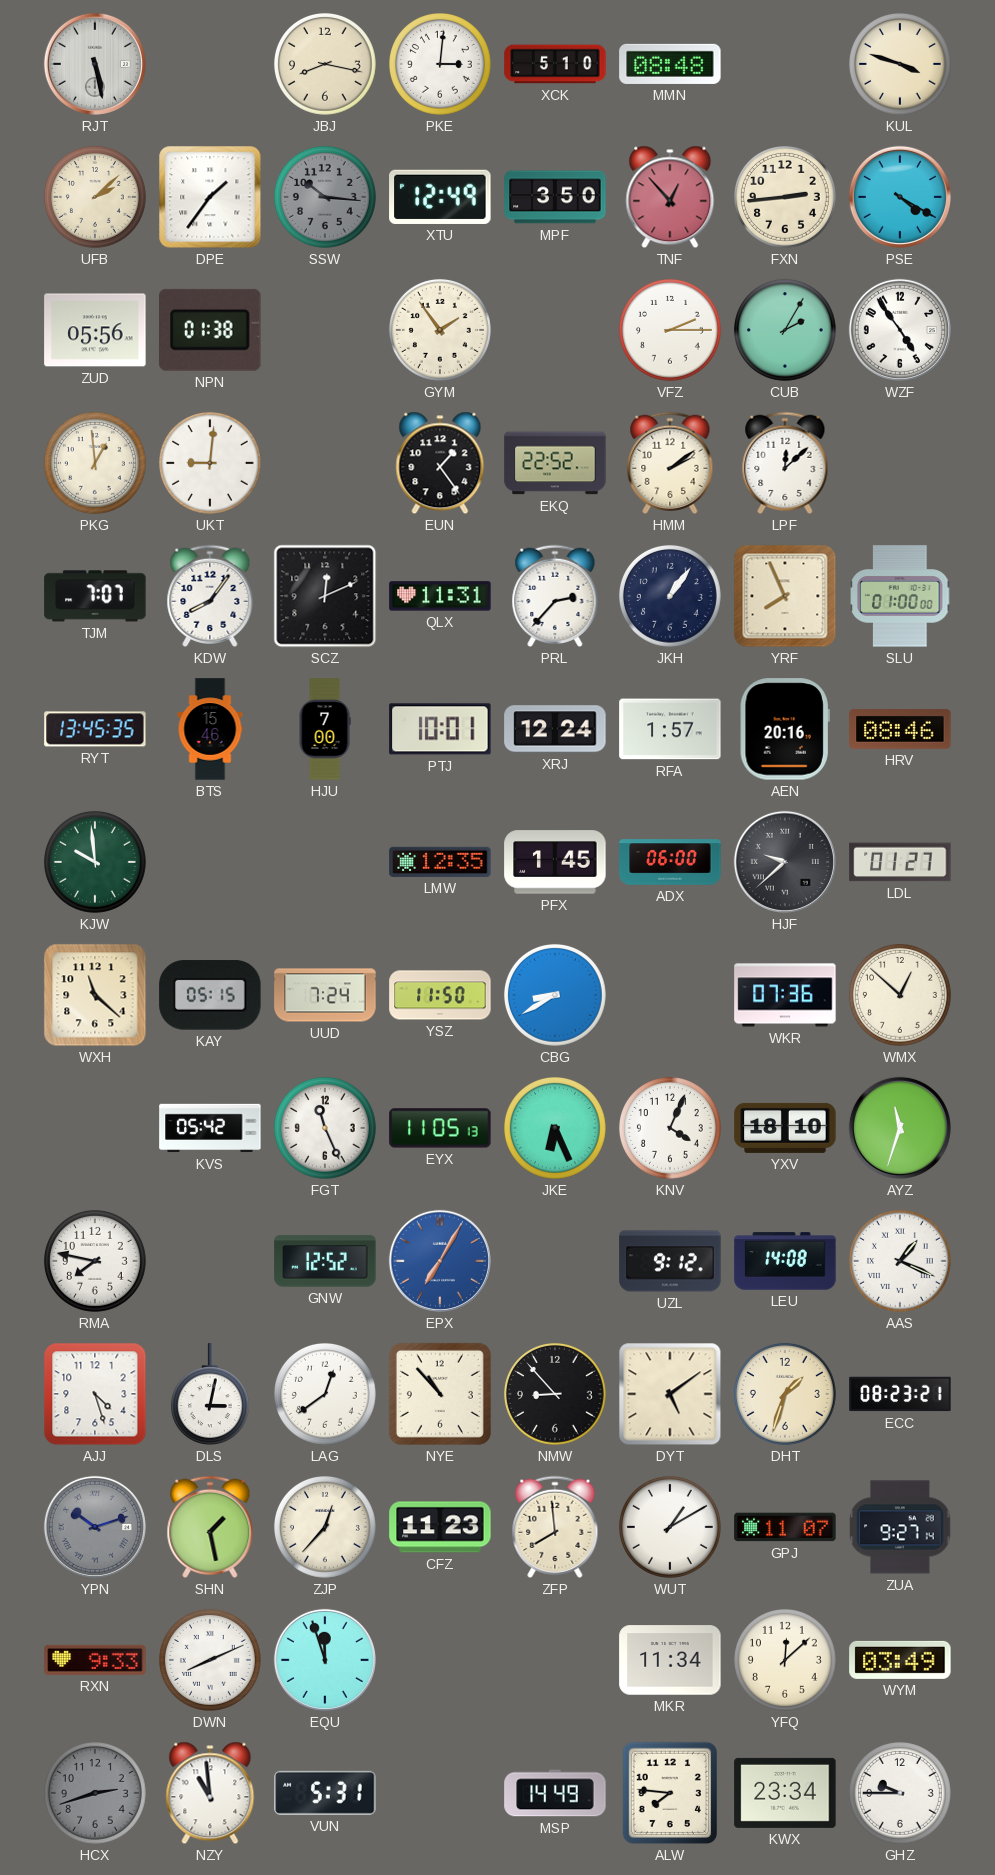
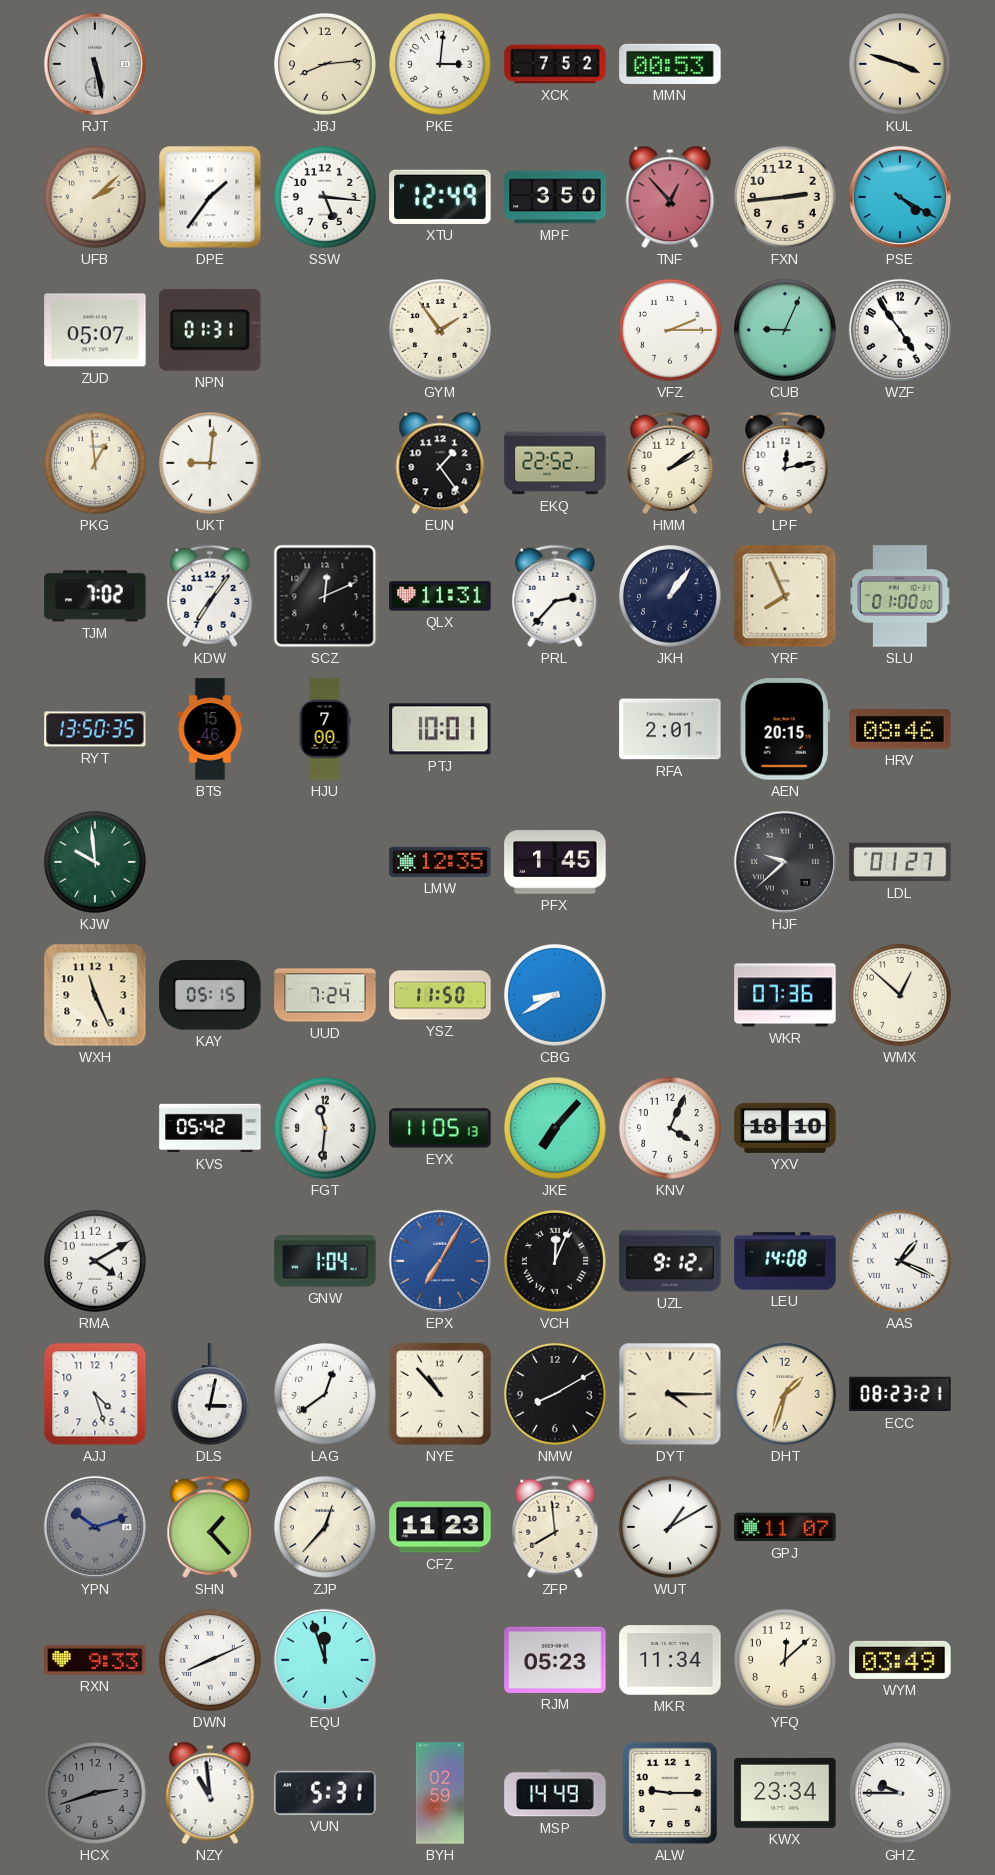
JBJ: 8:17 -> 8:14 (325, 64)
XCK: 5:10 -> 7:52 (555, 64)
MMN: 08:48 -> 00:53 (670, 64)
SSW: 10:16 -> 5:16 (325, 197)
SSW dial: grey -> white (325, 197)
ZUD: 05:56 -> 05:07 (95, 330)
NPN: 01:38 -> 01:31 (210, 330)
CUB: 2:05 -> 9:04 (785, 330)
LPF: 12:08 -> 12:13 (785, 463)
TJM: 7:07 -> 7:02 (95, 596)
KDW: 8:06 -> 7:06 (210, 596)
RYT: 13:45 -> 13:50 (95, 729)
XRJ: 12:24 -> none (555, 729)
RFA: 1:57 -> 2:01 (670, 729)
AEN: 20:16 -> 20:15 (785, 729)
ADX: 06:00 -> none (670, 862)
WXH: 11:22 -> 11:26 (95, 995)
FGT: 11:26 -> 11:31 (325, 1128)
JKE: 6:26 -> 7:07 (555, 1128)
AYZ: 11:33 -> none (900, 1128)
RMA: 7:47 -> 4:10 (95, 1261)
GNW: 12:52 -> 1:04 (325, 1261)
VCH: none -> 12:04 (555, 1261)
NMW: 8:53 -> 8:10 (555, 1394)
DYT: 5:09 -> 4:15 (670, 1394)
SHN: 1:28 -> 1:23 (210, 1527)
ZUA: 9:27 -> none (900, 1527)
RJM: none -> 05:23 (555, 1660)
BYH: none -> 02:59 (440, 1793)
ALW: 7:46 -> 9:15 (669, 1793)
